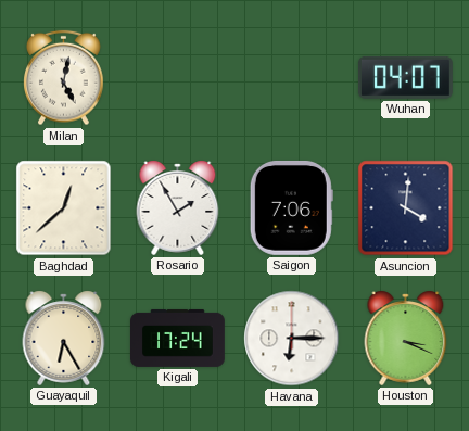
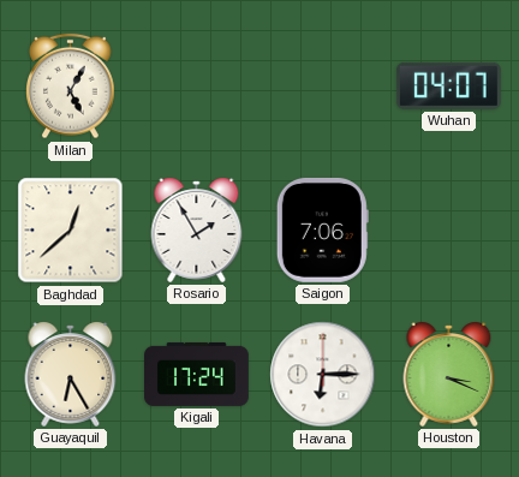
Milan: 5:02 -> 5:05 (71, 87)
Asuncion: 4:01 -> none (406, 208)
